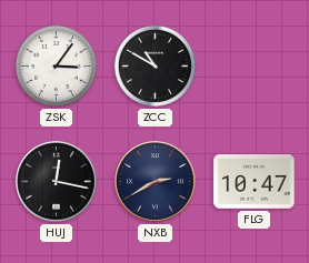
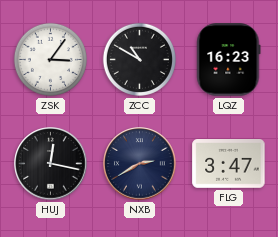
LQZ: none -> 16:23 (229, 60)
FLG: 10:47 -> 3:47 (229, 164)
